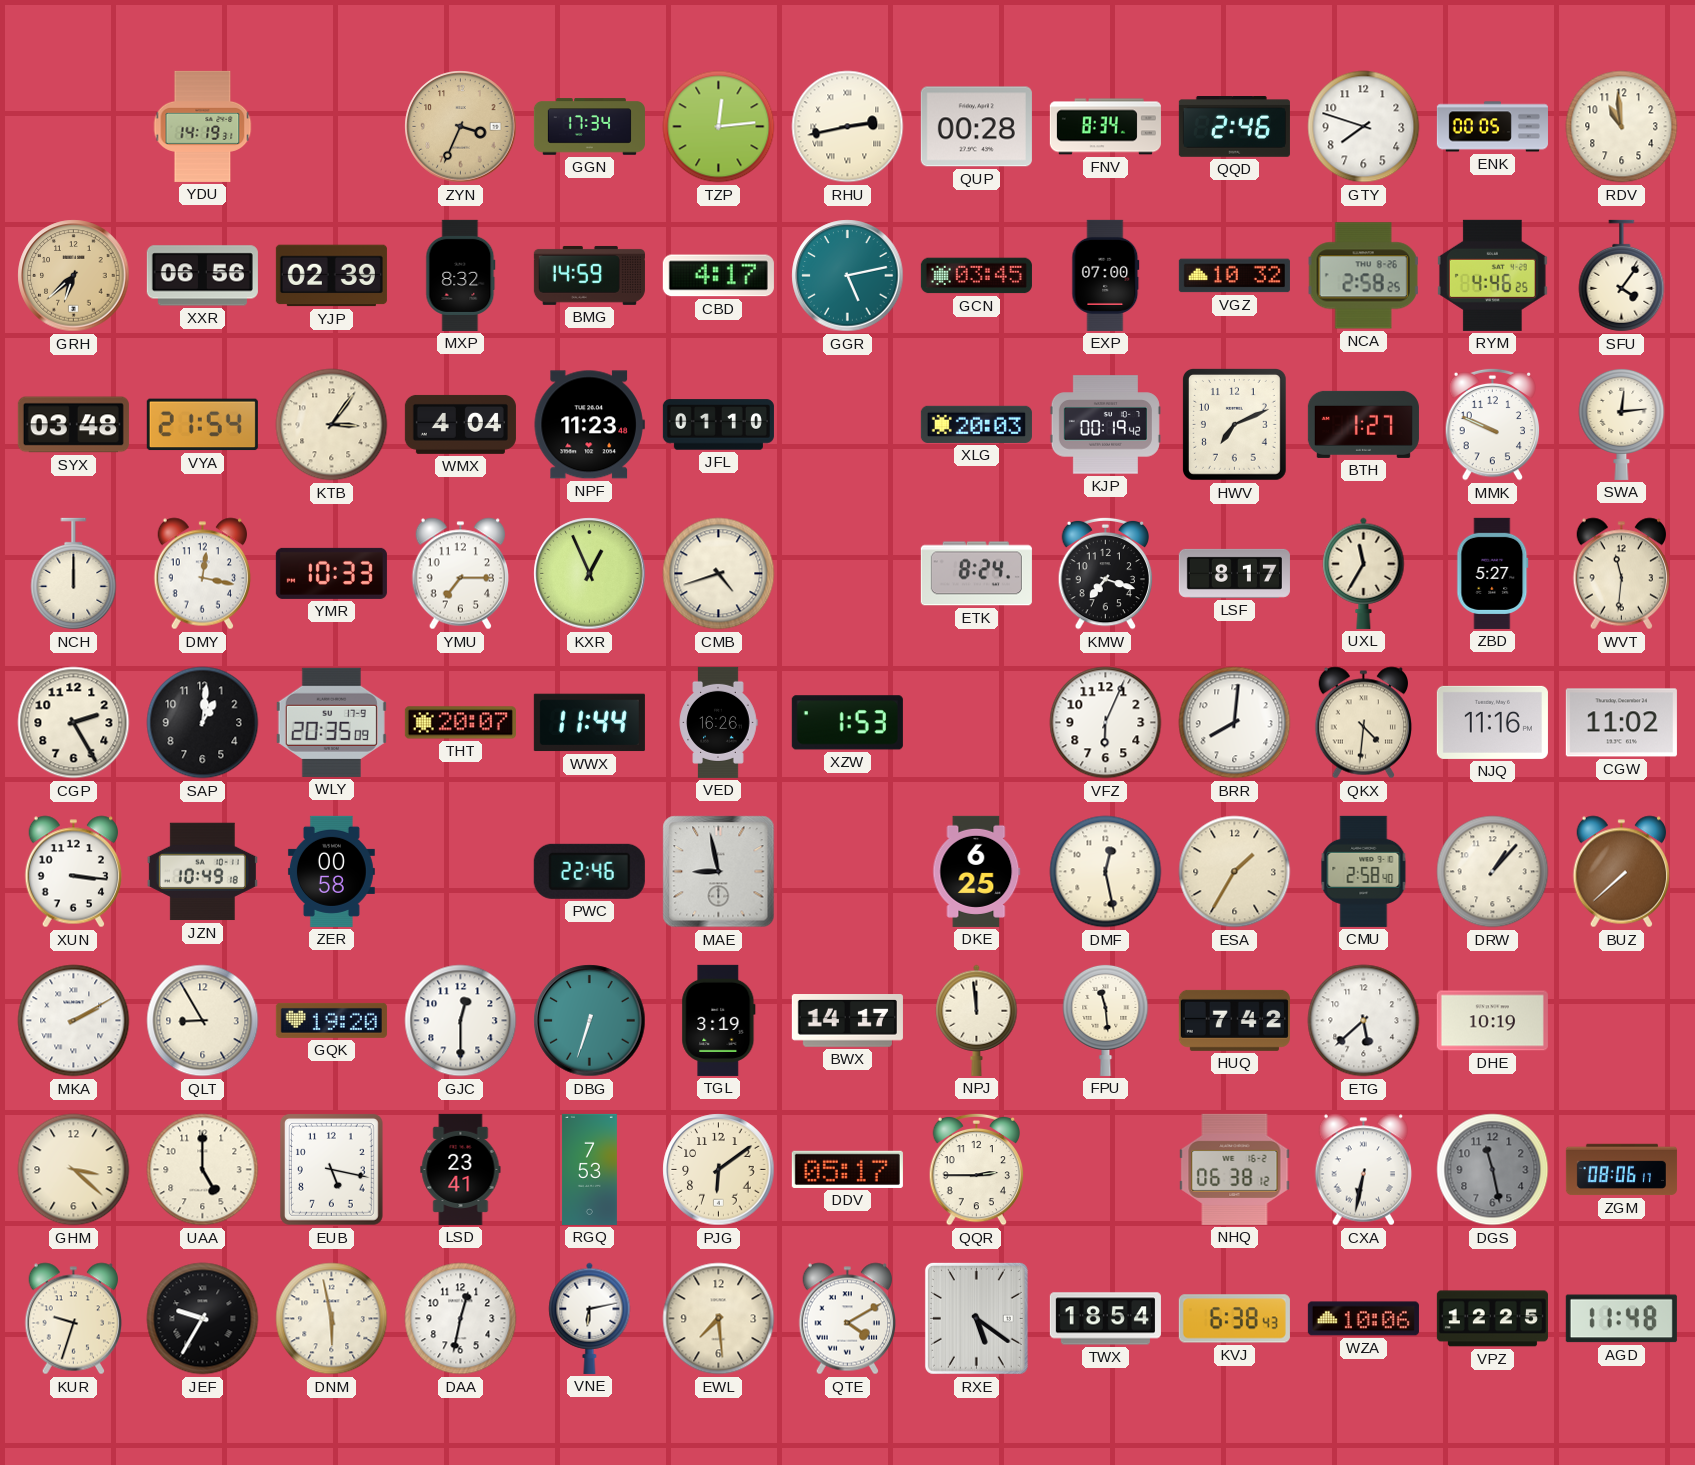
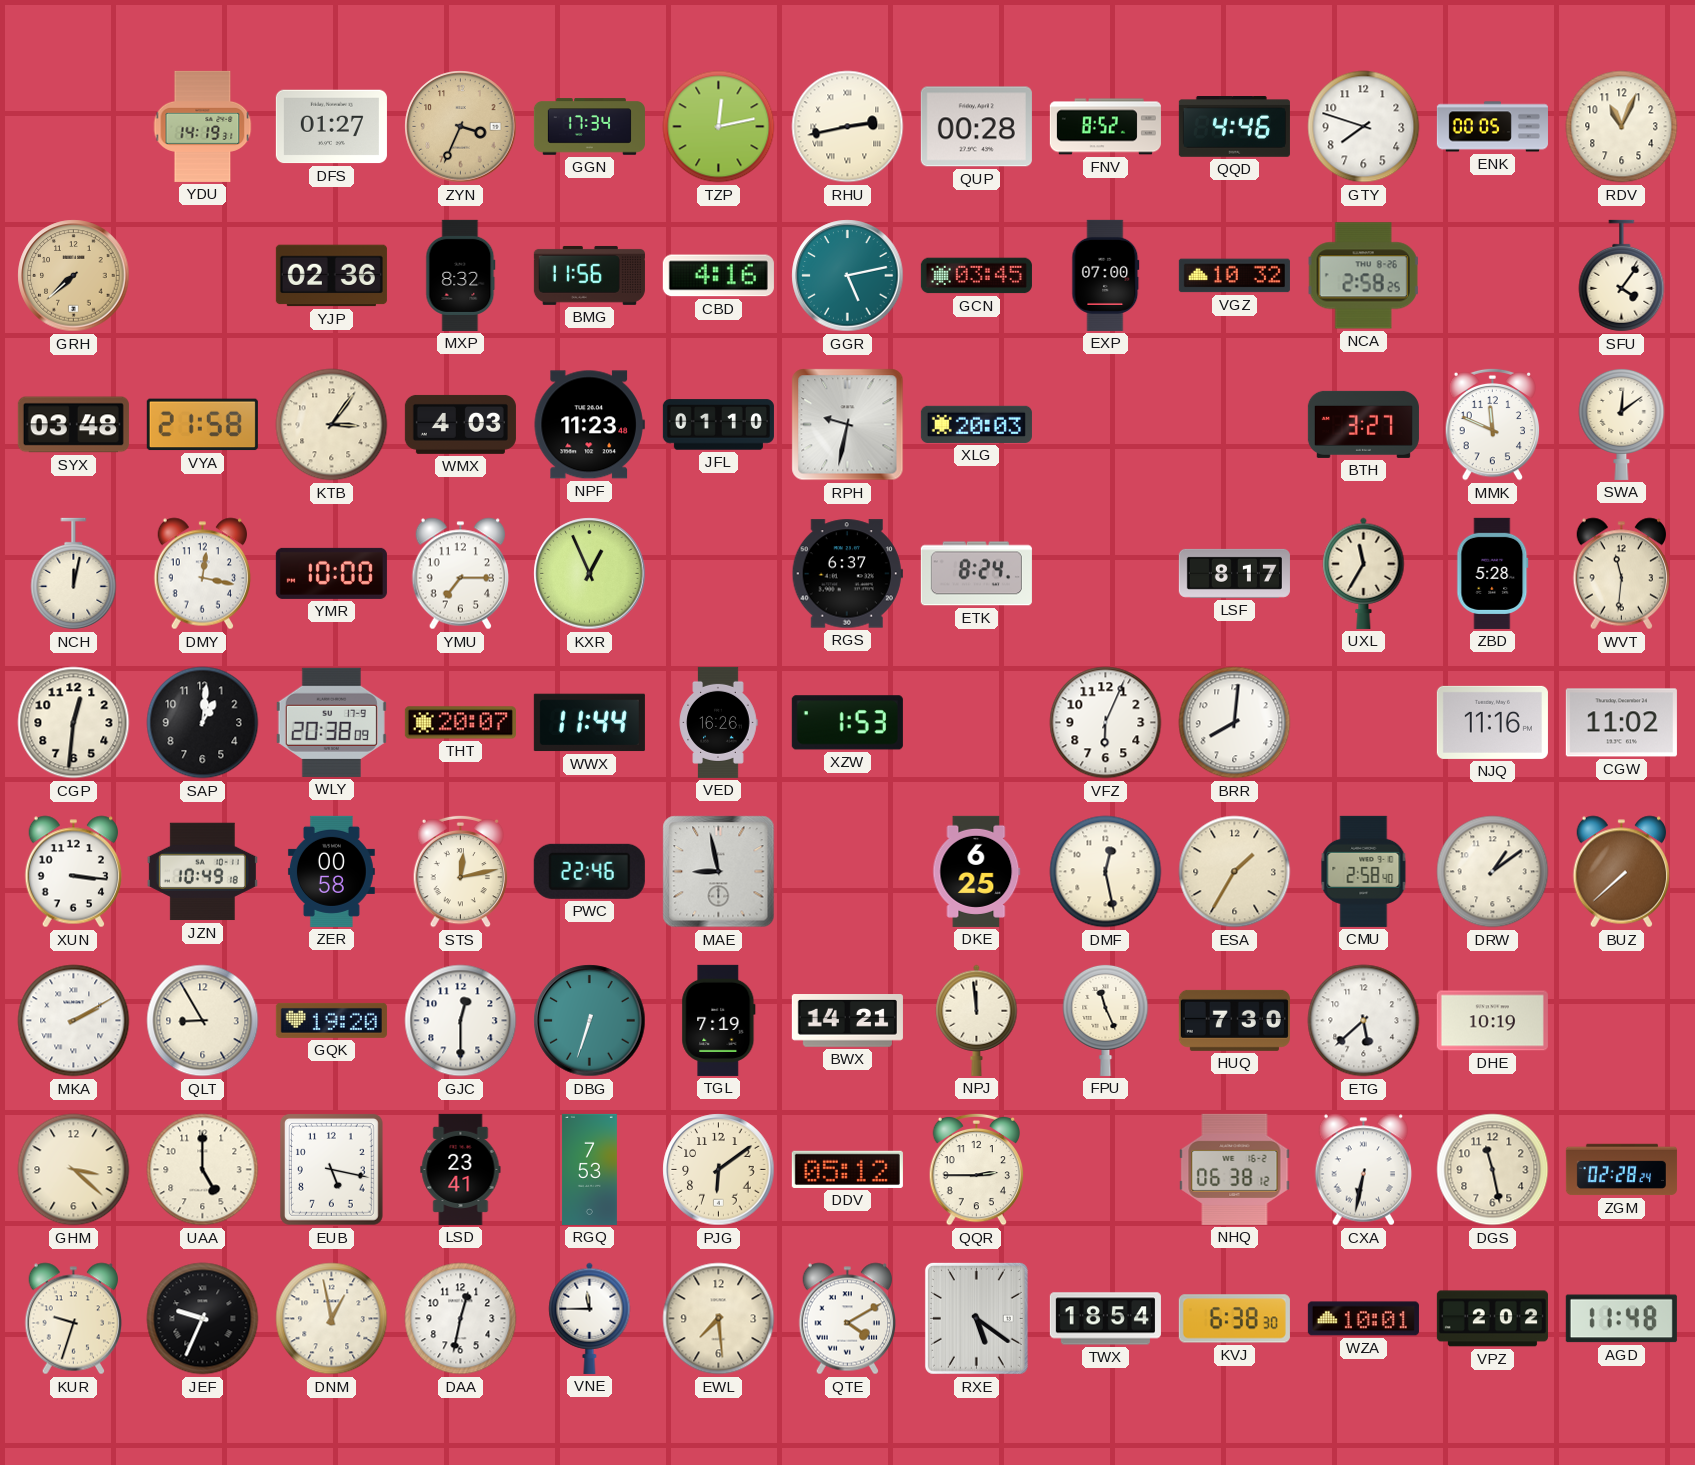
DFS: none -> 01:27 (331, 127)
TZP: 12:14 -> 12:13 (719, 127)
FNV: 8:34 -> 8:52 (1105, 127)
QQD: 2:46 -> 4:46 (1234, 127)
RDV: 10:59 -> 11:04 (1622, 127)
GRH: 6:38 -> 7:38 (74, 276)
XXR: 06:56 -> none (202, 276)
YJP: 02:39 -> 02:36 (331, 276)
BMG: 14:59 -> 11:56 (589, 275)
CBD: 4:17 -> 4:16 (718, 276)
RYM: 4:46 -> none (1492, 275)
VYA: 21:54 -> 21:58 (202, 425)
WMX: 4:04 -> 4:03 (460, 424)
RPH: none -> 9:32 (848, 425)
KJP: 00:19 -> none (1105, 425)
HWV: 7:11 -> none (1234, 424)
BTH: 1:27 -> 3:27 (1363, 424)
MMK: 9:49 -> 11:49 (1493, 424)
SWA: 12:14 -> 12:09 (1622, 424)
NCH: 12:00 -> 12:02 (74, 574)
YMR: 10:33 -> 10:00 (331, 573)
CMB: 4:42 -> none (719, 574)
RGS: none -> 6:37 (847, 574)
KMW: 7:18 -> none (1106, 573)
ZBD: 5:27 -> 5:28 (1493, 573)
CGP: 2:25 -> 12:31 (74, 723)
WLY: 20:35 -> 20:38 (331, 722)
QKX: 4:31 -> none (1364, 723)
STS: none -> 12:13 (461, 871)
DRW: 1:07 -> 1:09 (1493, 872)
TGL: 3:19 -> 7:19 (719, 1020)
BWX: 14:17 -> 14:21 (847, 1021)
FPU: 11:29 -> 11:26 (1106, 1020)
HUQ: 7:42 -> 7:30 (1234, 1020)
DDV: 05:17 -> 05:12 (847, 1169)
DGS dial: grey -> cream (1493, 1170)
ZGM: 08:06 -> 02:28 (1621, 1170)
JEF: 9:35 -> 9:34 (203, 1319)
DNM: 5:58 -> 12:58 (332, 1319)
VNE: 6:13 -> 11:45 (590, 1318)
KVJ: 6:38:43 -> 6:38:30 (1234, 1319)
WZA: 10:06 -> 10:01 (1363, 1319)
VPZ: 12:25 -> 2:02 (1492, 1319)
